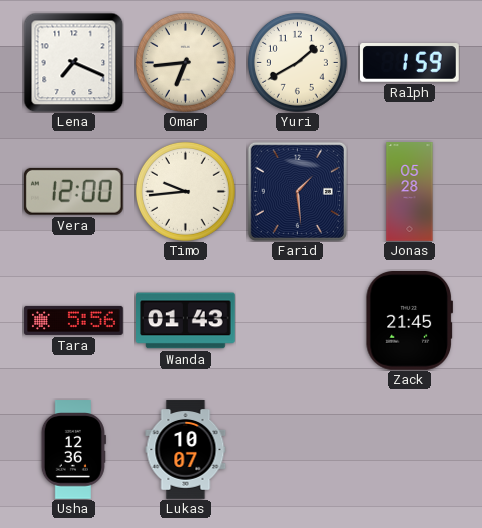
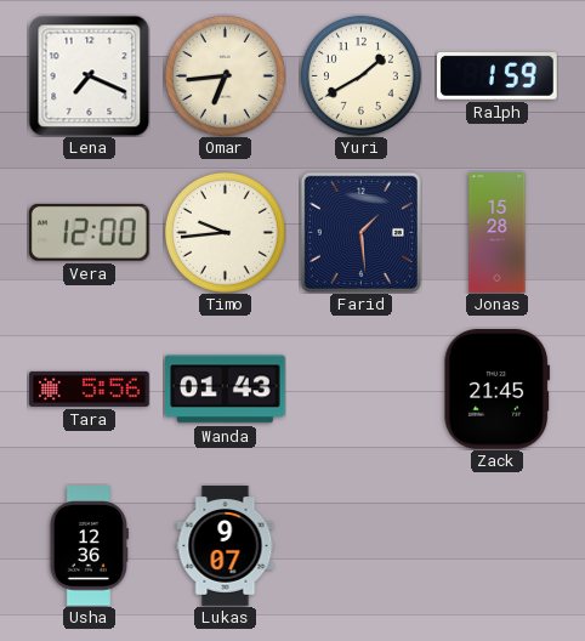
Jonas: 05:28 -> 15:28 (498, 233)
Lukas: 10:07 -> 9:07 (226, 546)
